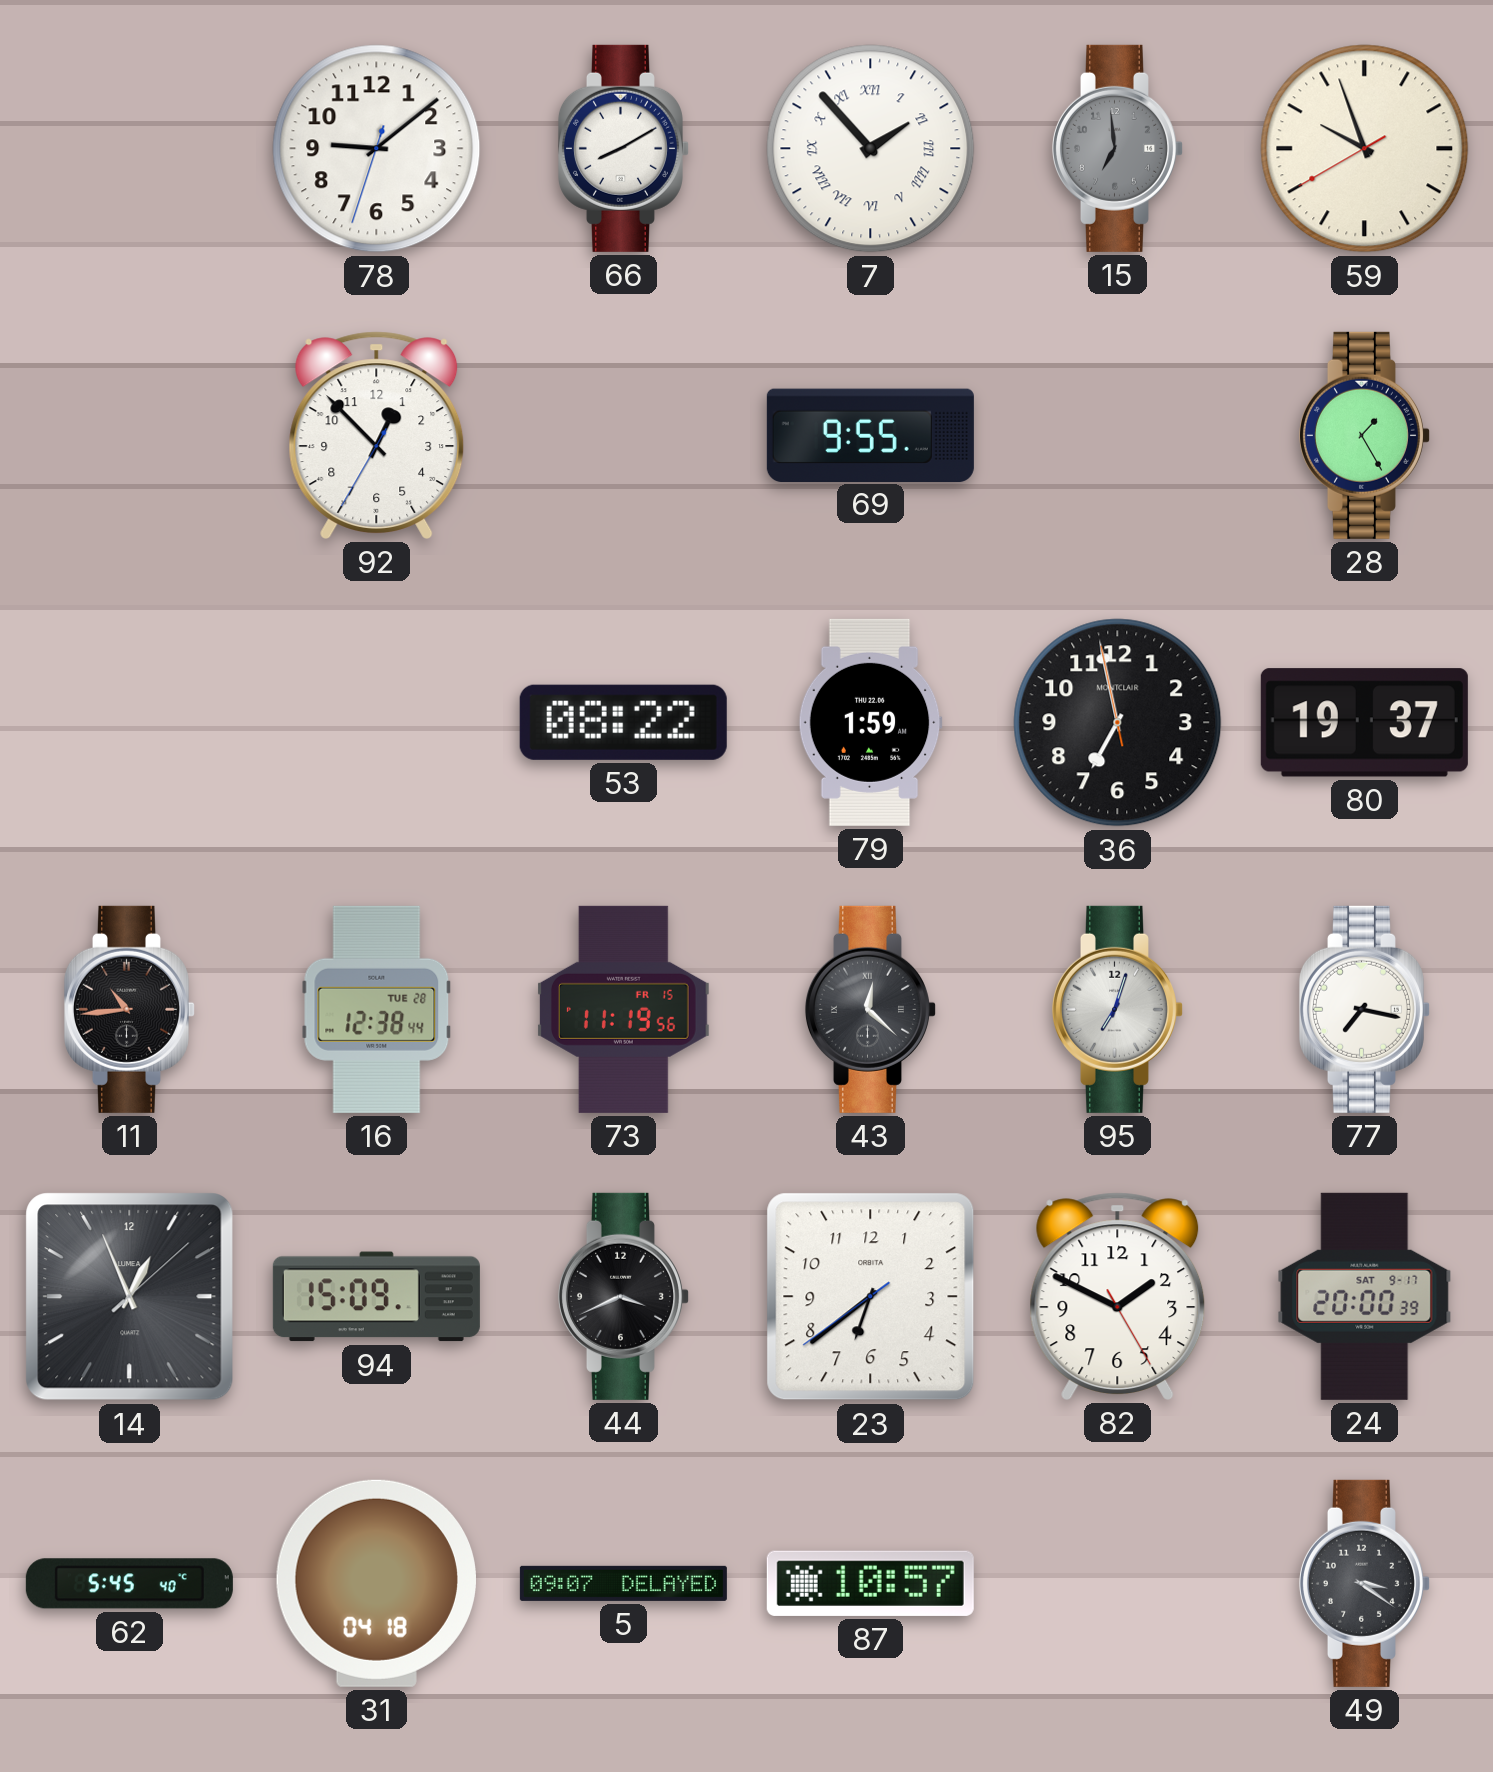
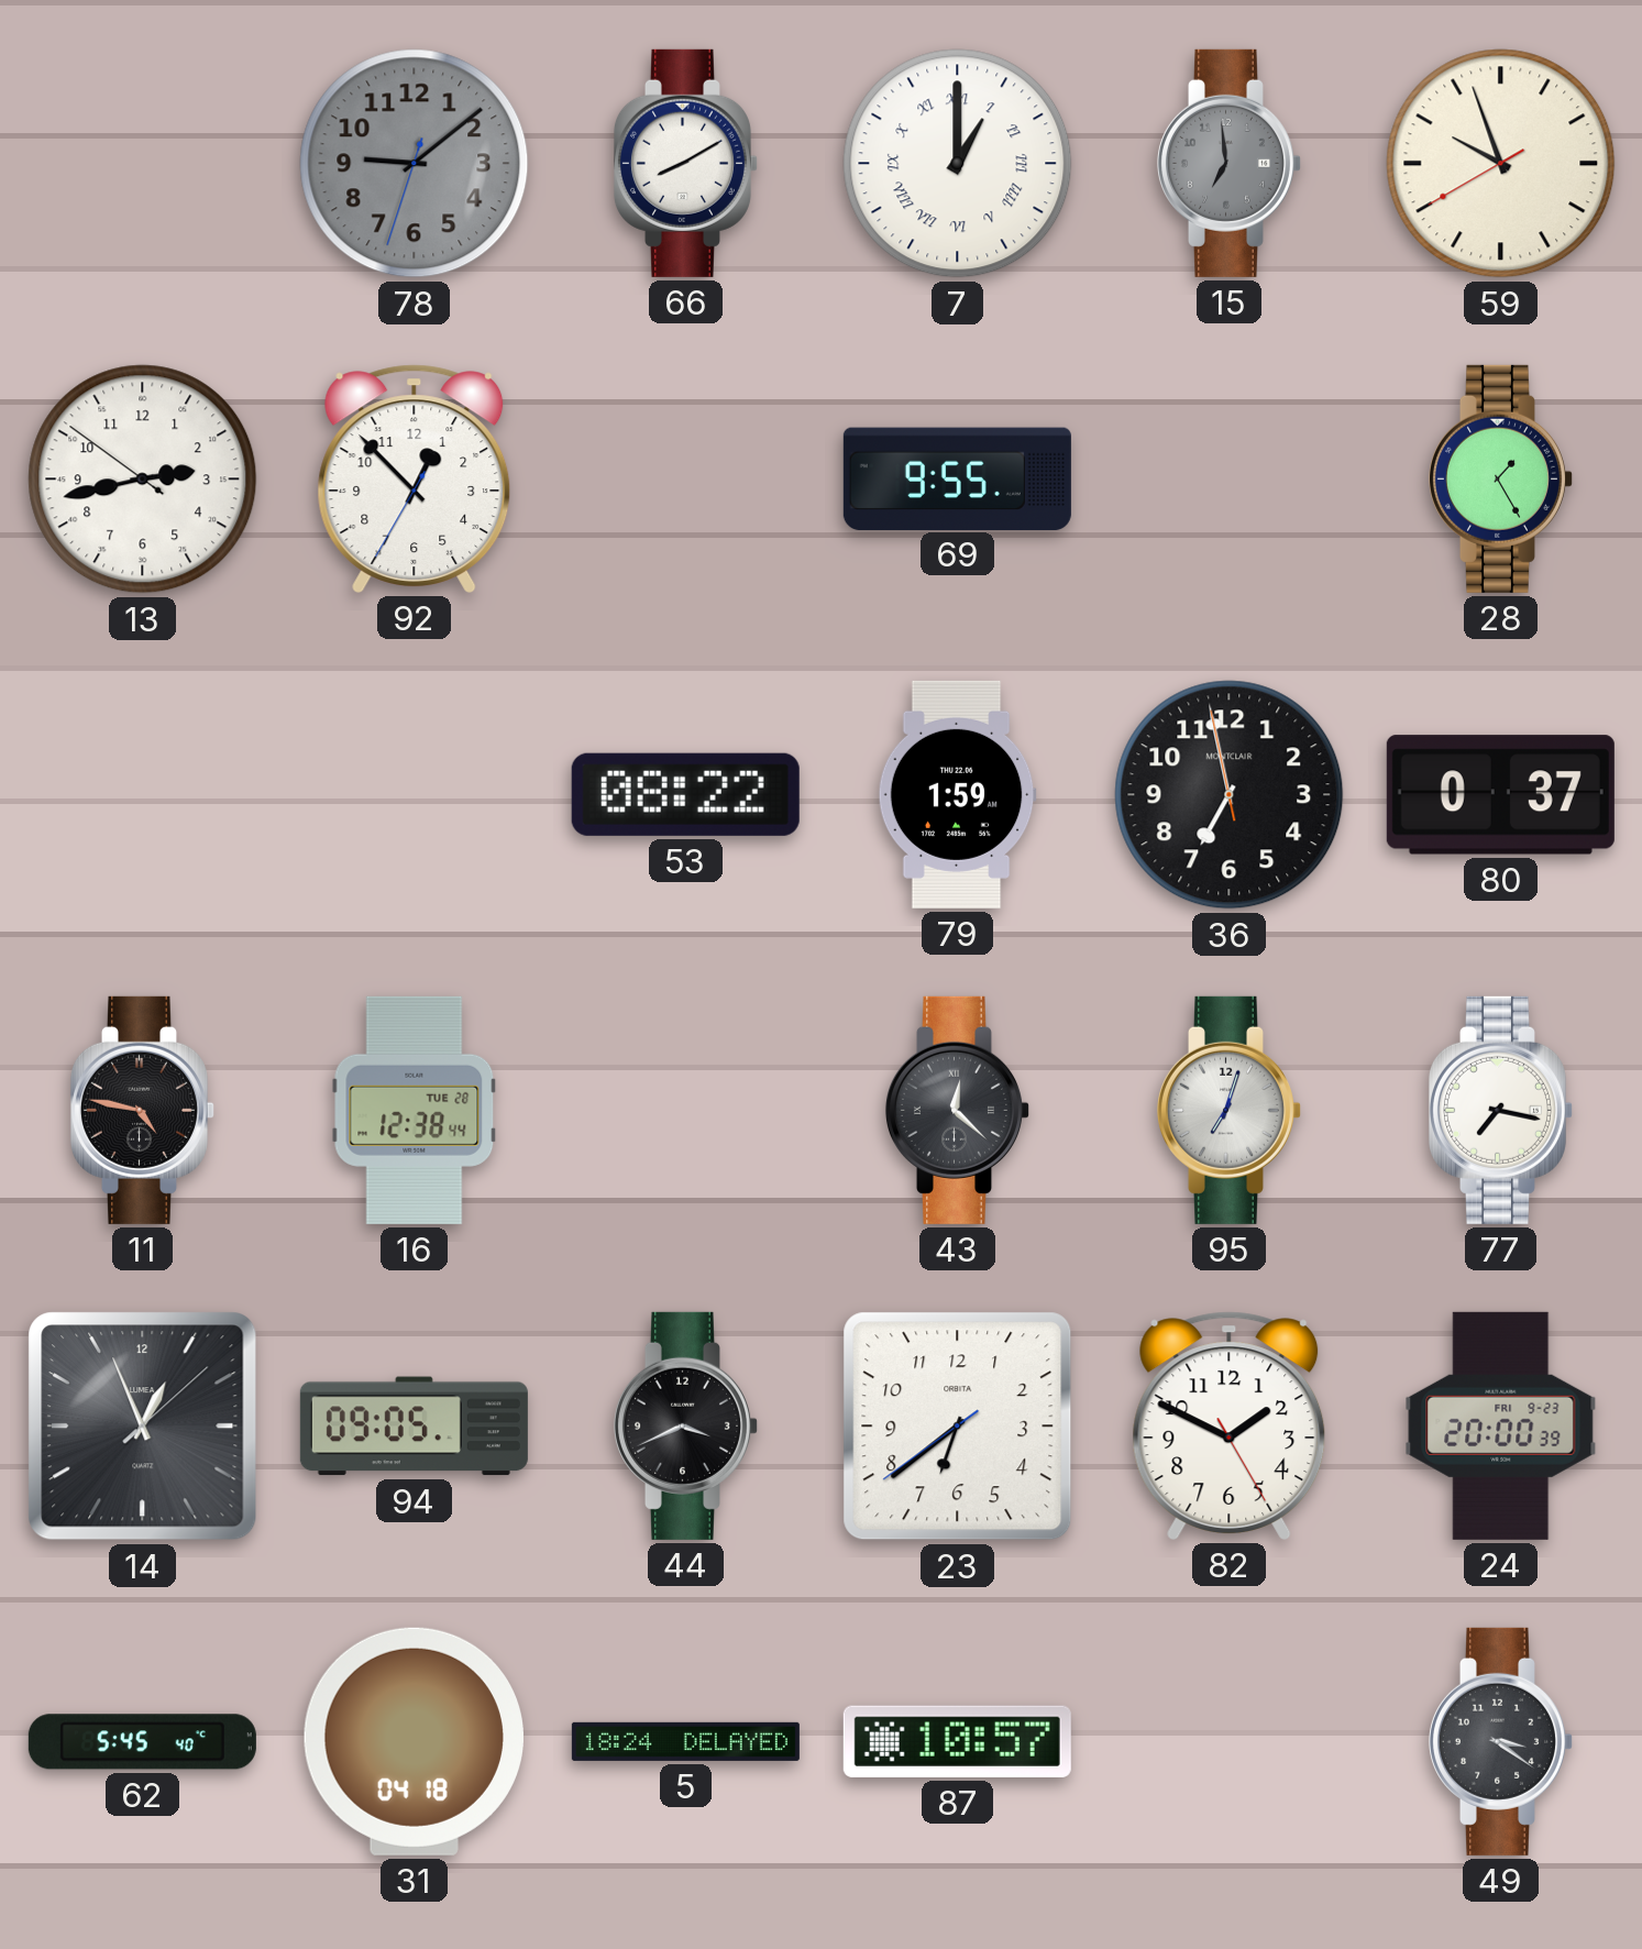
78 dial: white -> grey (415, 164)
7: 1:53 -> 1:00 (958, 164)
13: none -> 2:42 (143, 480)
80: 19:37 -> 0:37 (1500, 795)
11: 10:44 -> 4:47 (142, 1110)
73: 11:19 -> none (624, 1009)
94: 15:09 -> 09:05 (414, 1427)
24 date: SAT 9-17 -> FRI 9-23 (1501, 1425)
5: 09:07 -> 18:24 (685, 1741)
